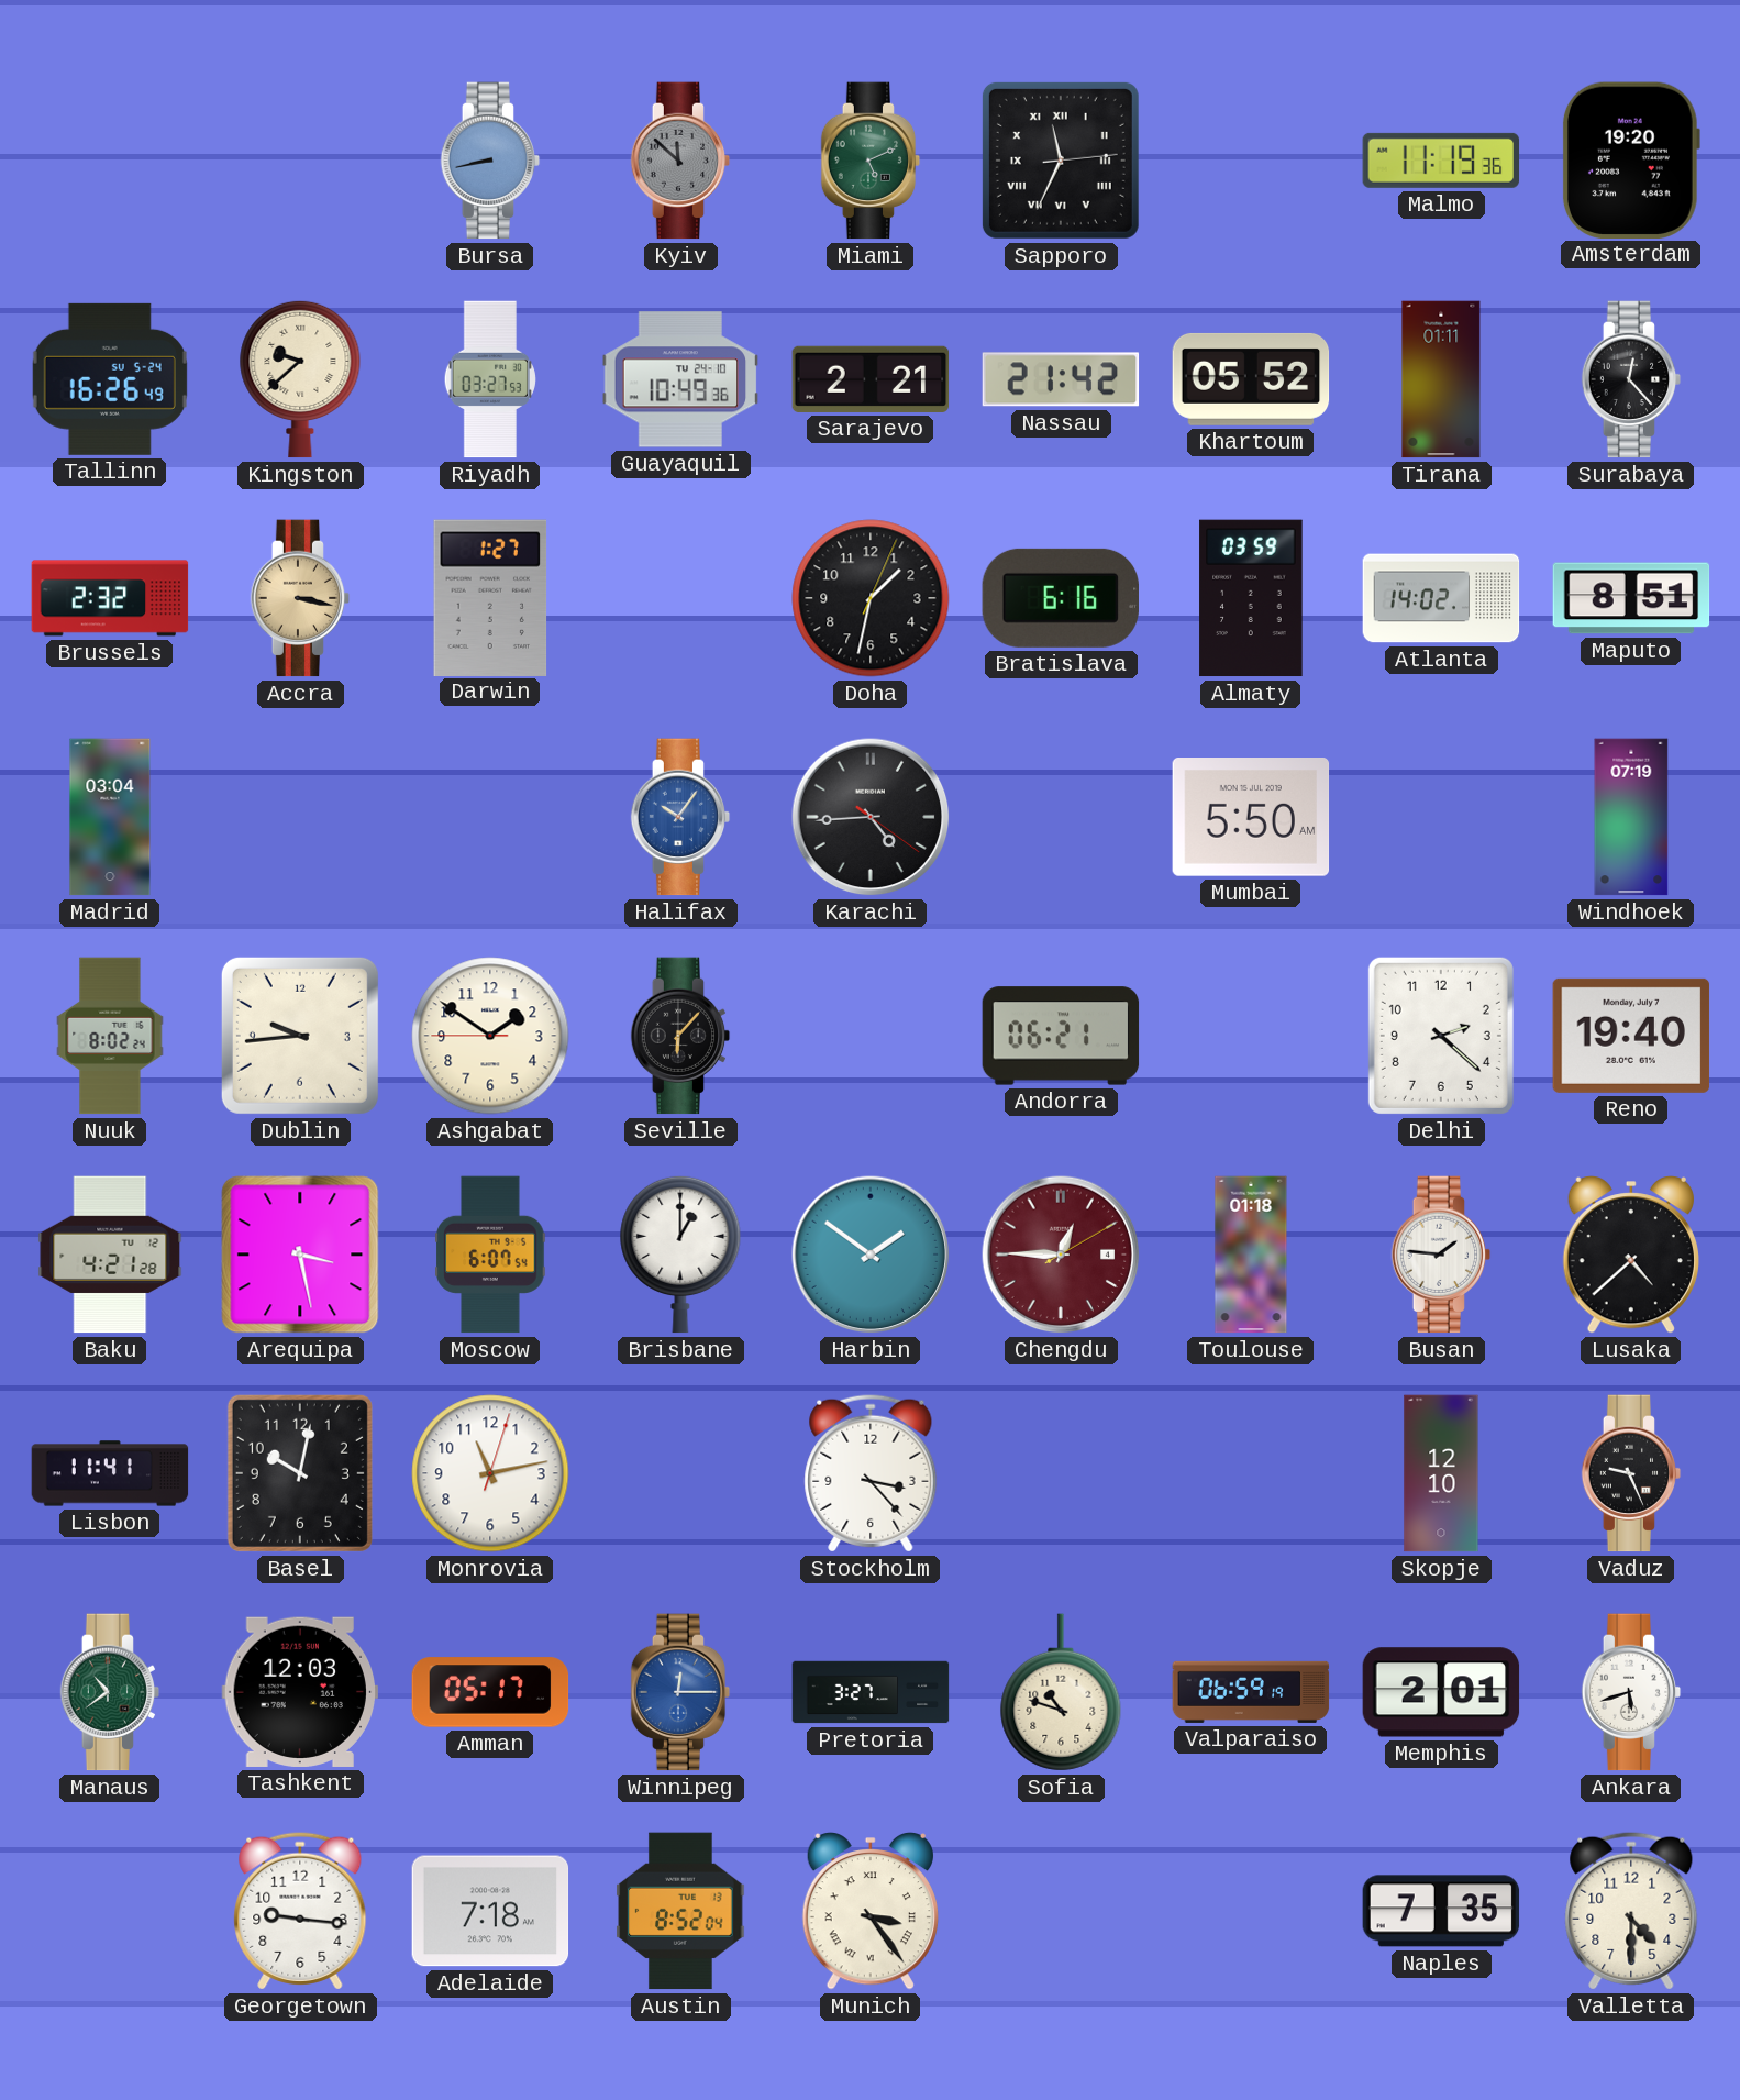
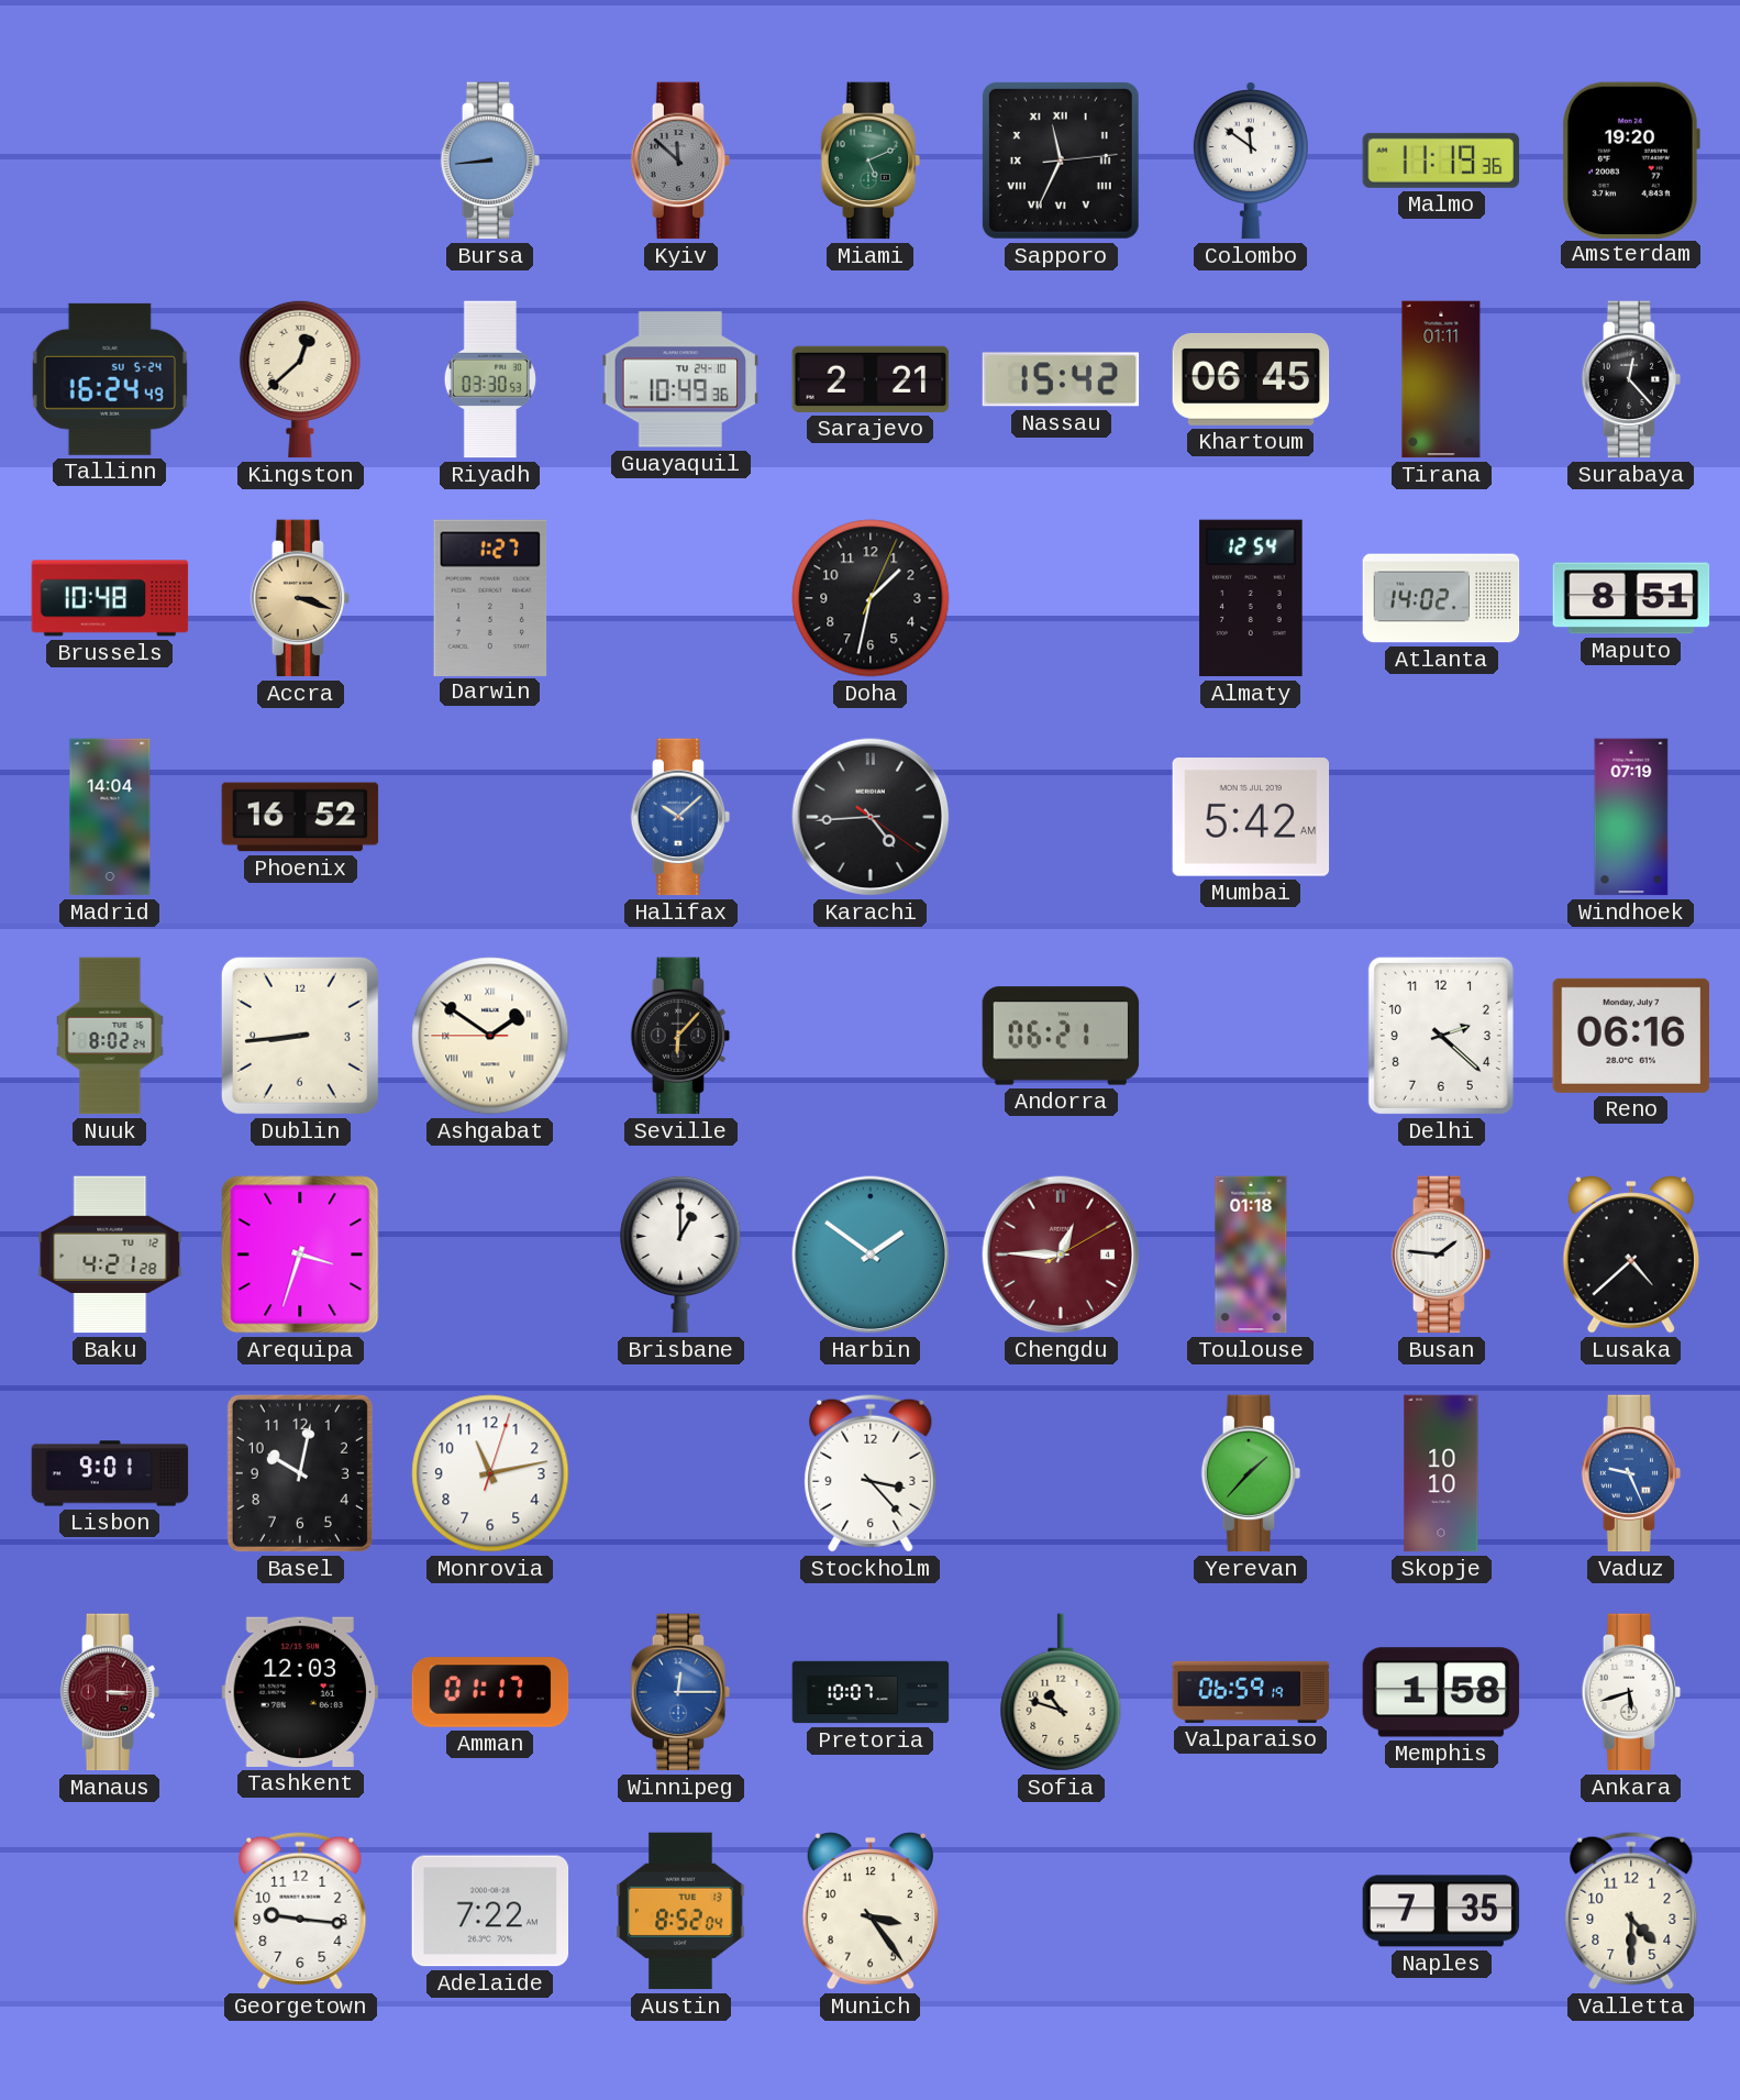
Bursa: 8:43 -> 8:44 (490, 161)
Colombo: none -> 11:51 (1251, 161)
Tallinn: 16:26 -> 16:24 (110, 379)
Kingston: 9:38 -> 12:38 (300, 379)
Riyadh: 03:27 -> 03:30 (490, 379)
Nassau: 21:42 -> 15:42 (1061, 379)
Khartoum: 05:52 -> 06:45 (1251, 379)
Brussels: 2:32 -> 10:48 (110, 598)
Accra: 3:17 -> 3:18 (300, 598)
Bratislava: 6:16 -> none (1060, 598)
Almaty: 03:59 -> 12:54 (1251, 598)
Madrid: 03:04 -> 14:04 (110, 817)
Phoenix: none -> 16:52 (300, 817)
Halifax: 10:06 -> 10:08 (680, 817)
Mumbai: 5:50 -> 5:42 (1251, 818)
Dublin: 9:44 -> 8:44 (300, 1036)
Ashgabat numerals: Arabic -> Roman (490, 1036)
Reno: 19:40 -> 06:16 (1631, 1036)
Arequipa: 3:28 -> 3:33 (300, 1255)
Moscow: 6:07 -> none (490, 1255)
Lisbon: 11:41 -> 9:01 (110, 1473)
Yerevan: none -> 1:37 (1251, 1473)
Skopje: 12:10 -> 10:10 (1441, 1473)
Vaduz dial: black -> blue (1631, 1473)
Manaus: 10:39 -> 3:15 (110, 1692)
Manaus dial: green -> burgundy (110, 1692)
Amman: 05:17 -> 01:17 (490, 1692)
Pretoria: 3:27 -> 10:07 (871, 1692)
Memphis: 2:01 -> 1:58 (1441, 1692)
Adelaide: 7:18 -> 7:22 (490, 1911)
Munich numerals: Roman -> Arabic (871, 1912)
